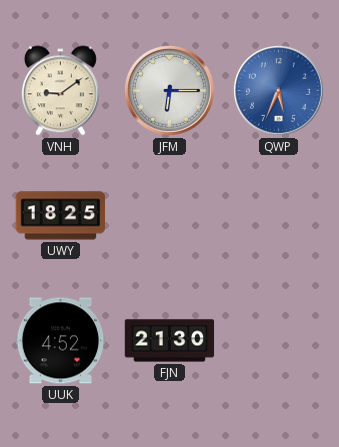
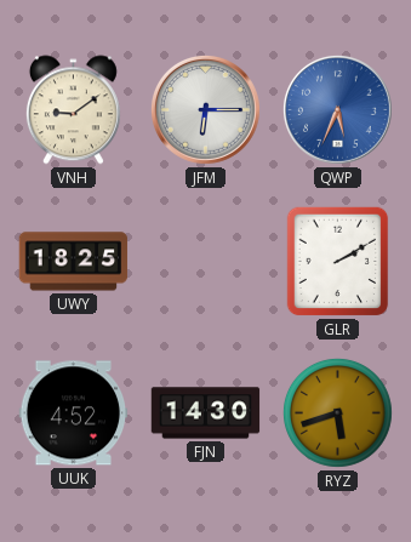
GLR: none -> 2:10 (338, 262)
FJN: 21:30 -> 14:30 (206, 413)
RYZ: none -> 5:42 (338, 413)
